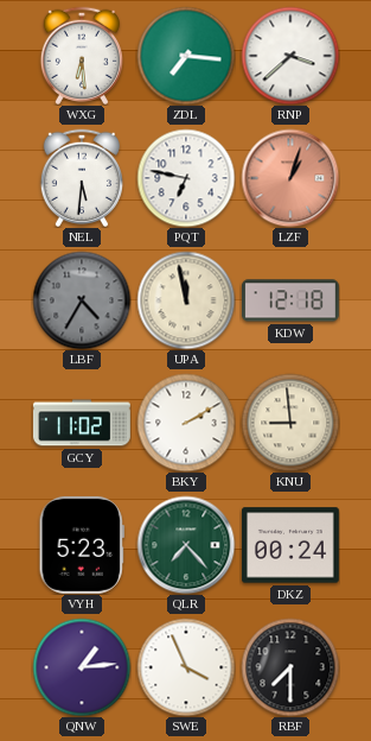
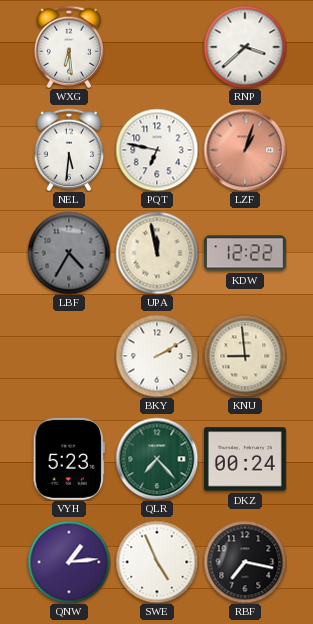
ZDL: 7:16 -> none (186, 56)
KDW: 12:18 -> 12:22 (245, 253)
GCY: 11:02 -> none (82, 423)
SWE: 3:56 -> 4:56 (157, 562)
RBF: 7:30 -> 7:17 (245, 562)
